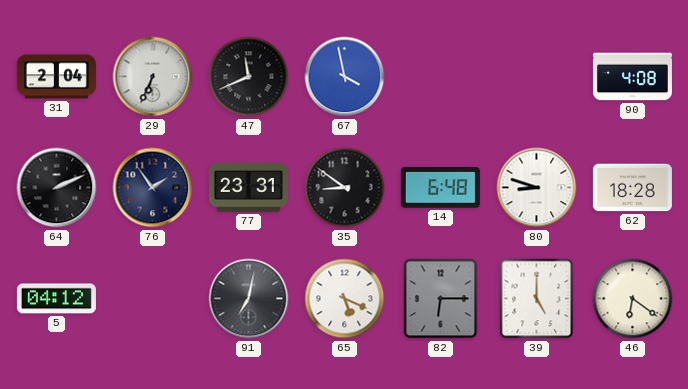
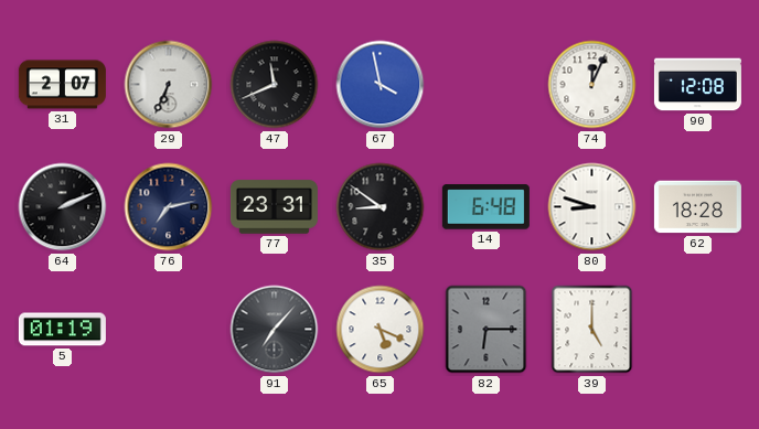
31: 2:04 -> 2:07 (62, 85)
74: none -> 12:04 (592, 85)
90: 4:08 -> 12:08 (697, 85)
76: 1:54 -> 7:13 (169, 207)
5: 04:12 -> 01:19 (62, 330)
91: 7:02 -> 7:07 (275, 330)
46: 6:21 -> none (633, 299)
